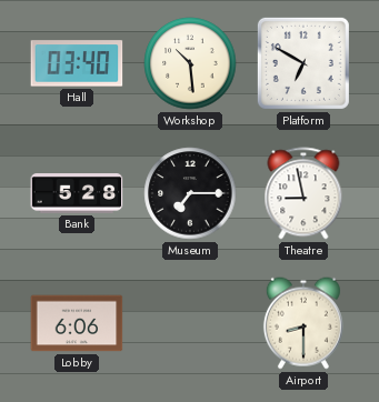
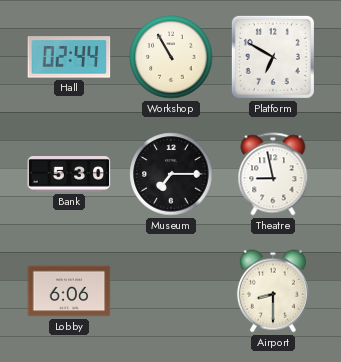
Hall: 03:40 -> 02:44 (69, 57)
Workshop: 10:29 -> 10:55 (171, 57)
Bank: 5:28 -> 5:30 (69, 175)
